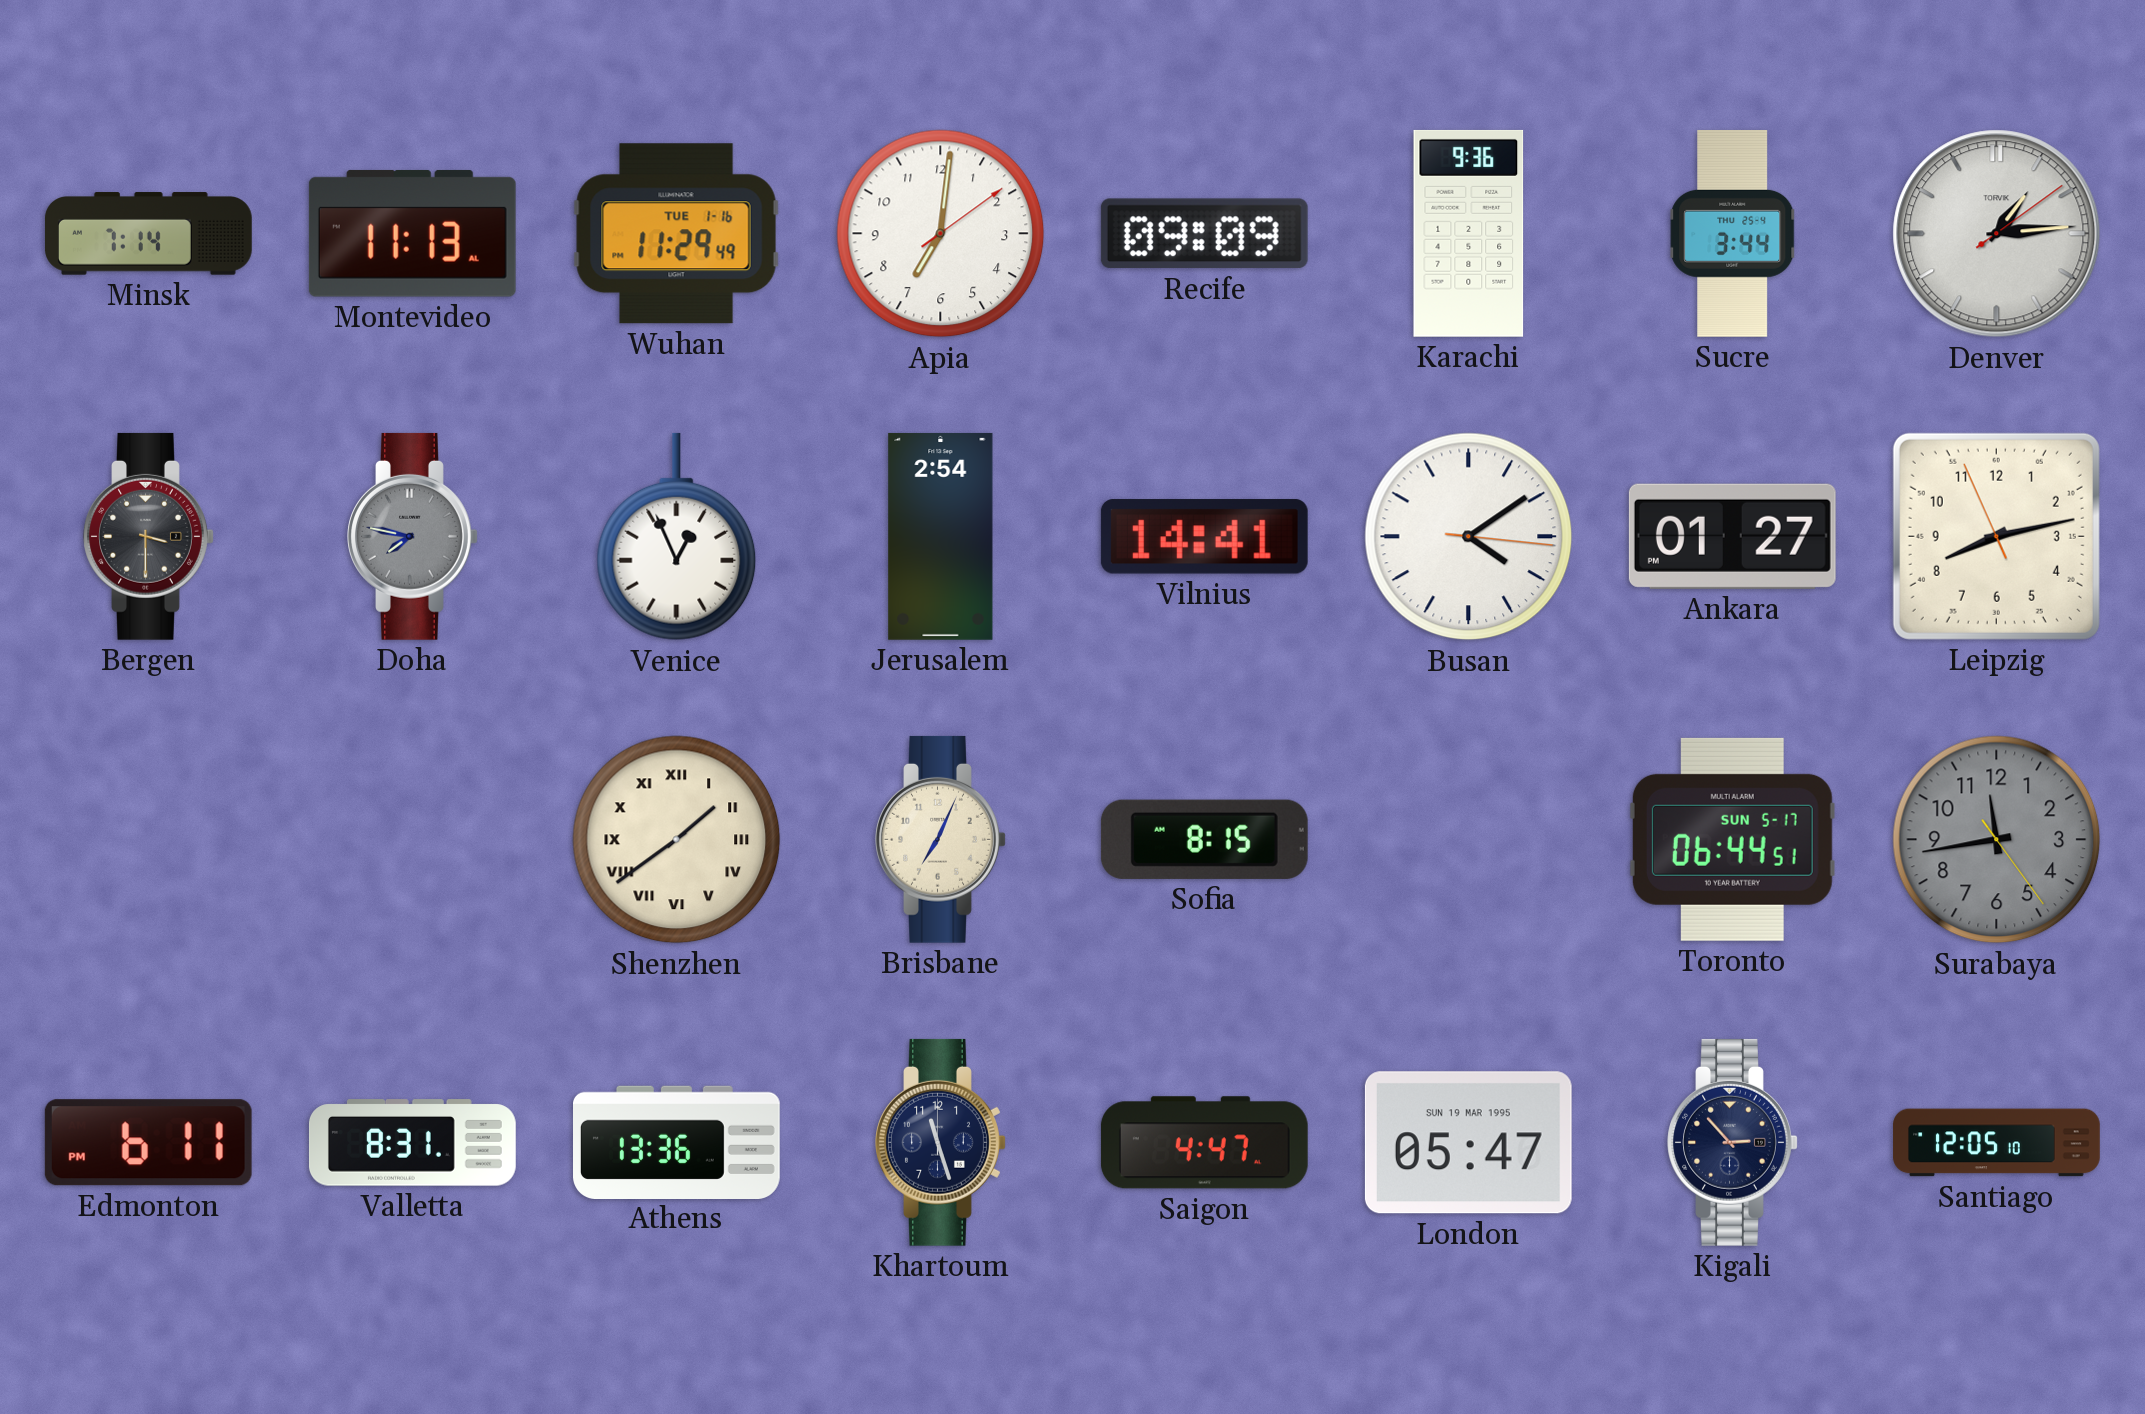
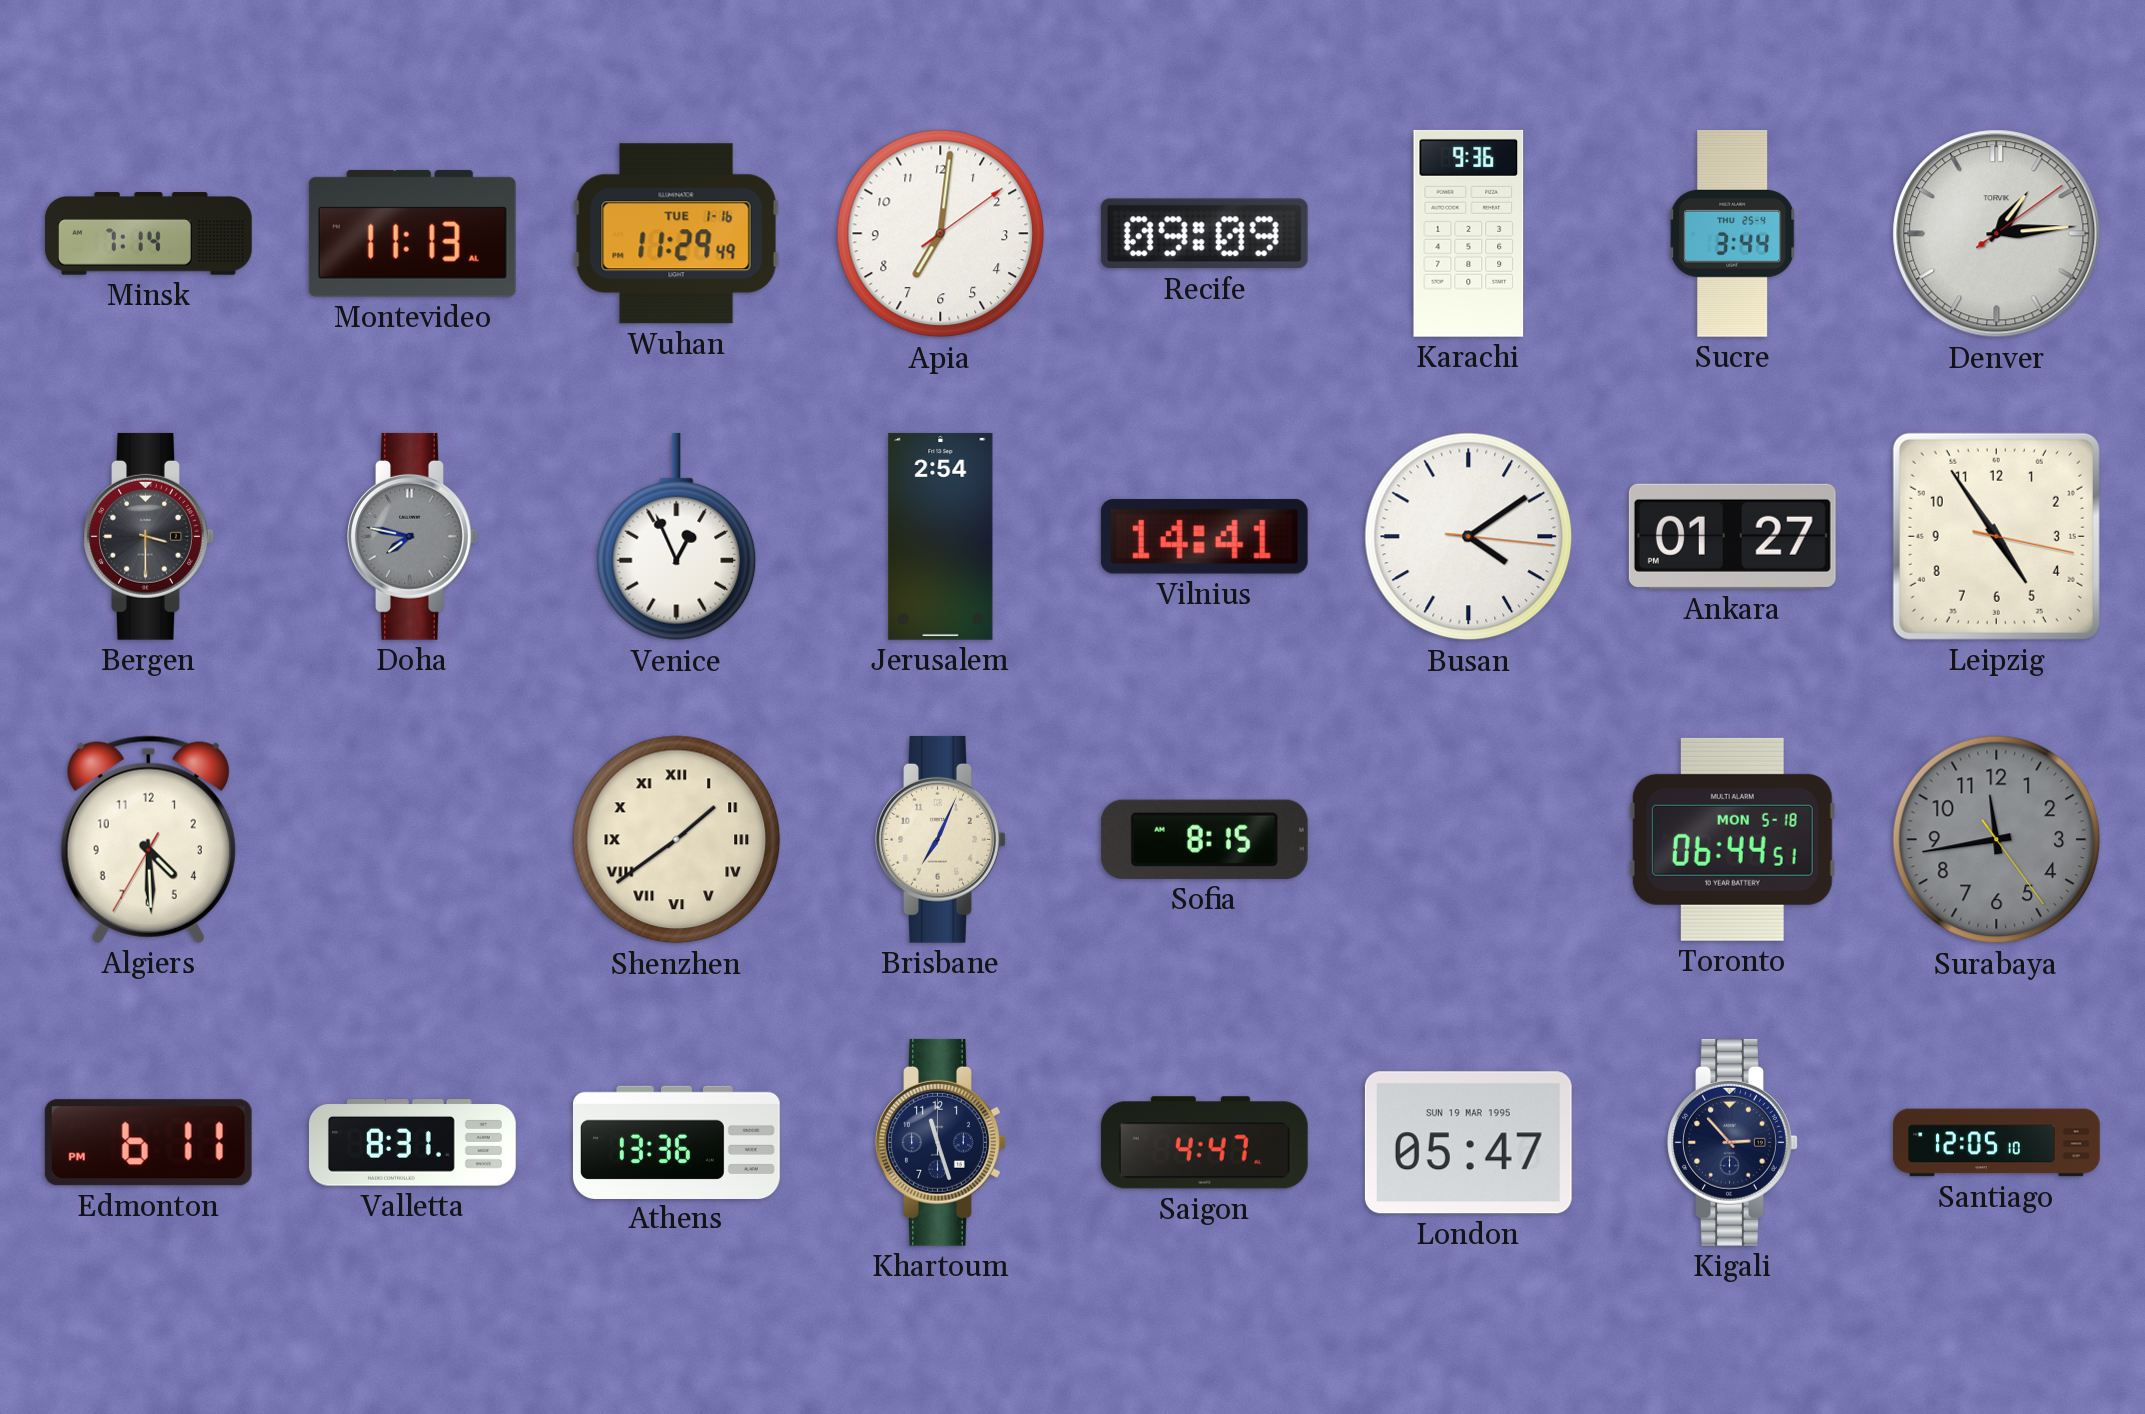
Leipzig: 8:12 -> 4:54 (1996, 536)
Algiers: none -> 4:29 (148, 839)
Toronto date: SUN 5-17 -> MON 5-18 (1732, 839)
